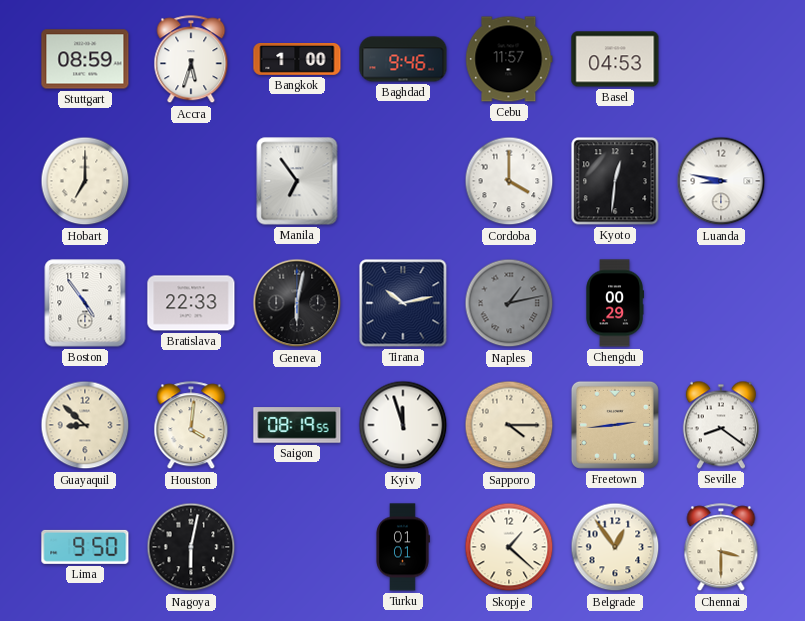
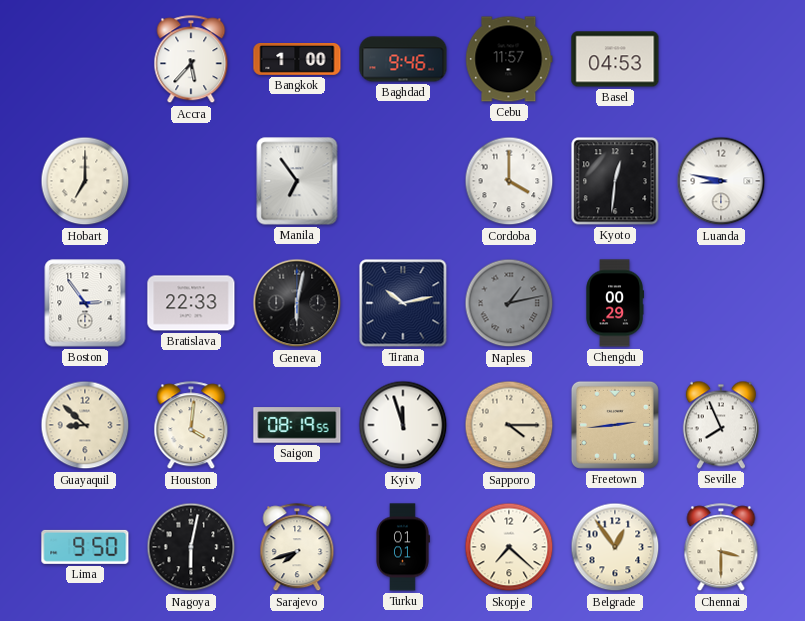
Stuttgart: 08:59 -> none (85, 59)
Accra: 5:33 -> 5:37 (191, 60)
Boston: 4:54 -> 2:54 (85, 303)
Seville: 8:21 -> 7:56 (721, 425)
Sarajevo: none -> 7:42 (297, 548)
Skopje: 1:22 -> 7:22 (509, 547)
